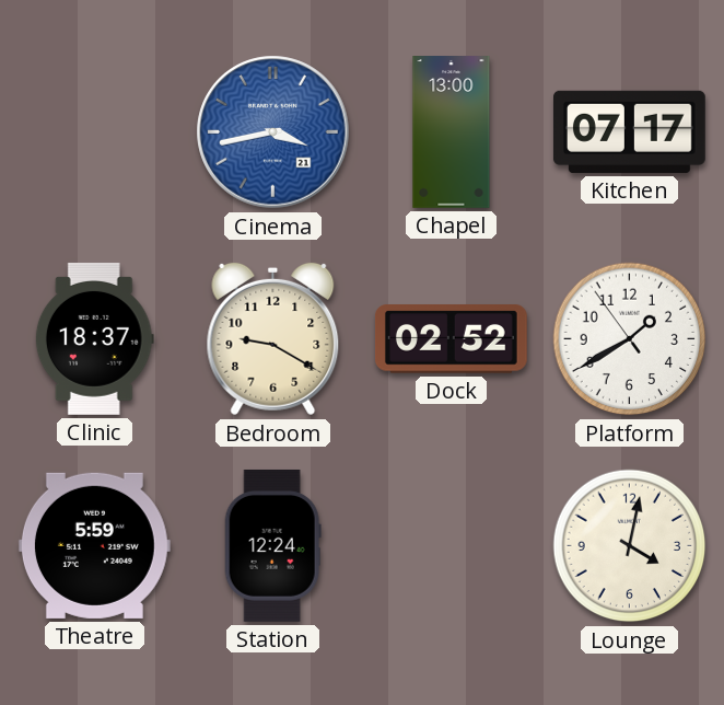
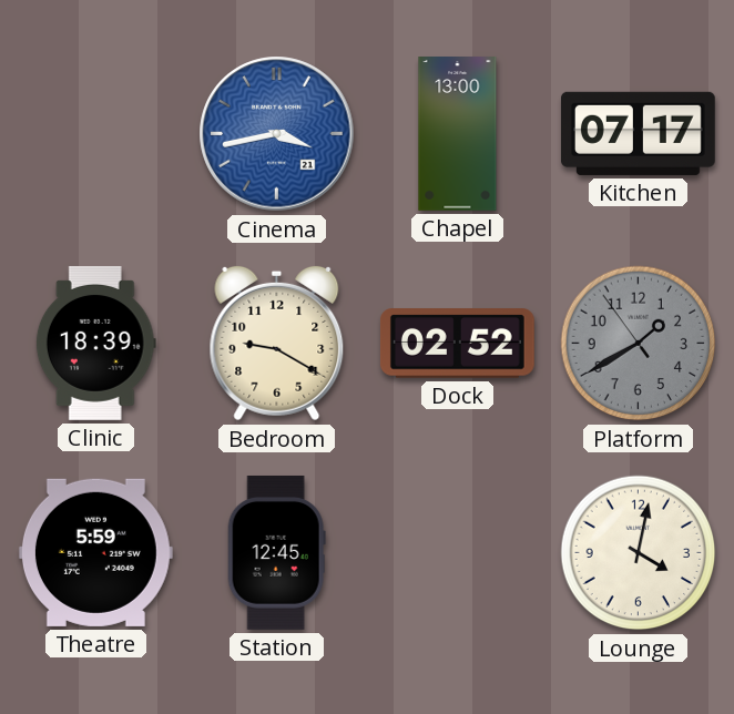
Clinic: 18:37 -> 18:39 (95, 343)
Platform dial: white -> grey (639, 344)
Station: 12:24 -> 12:45 (276, 552)
